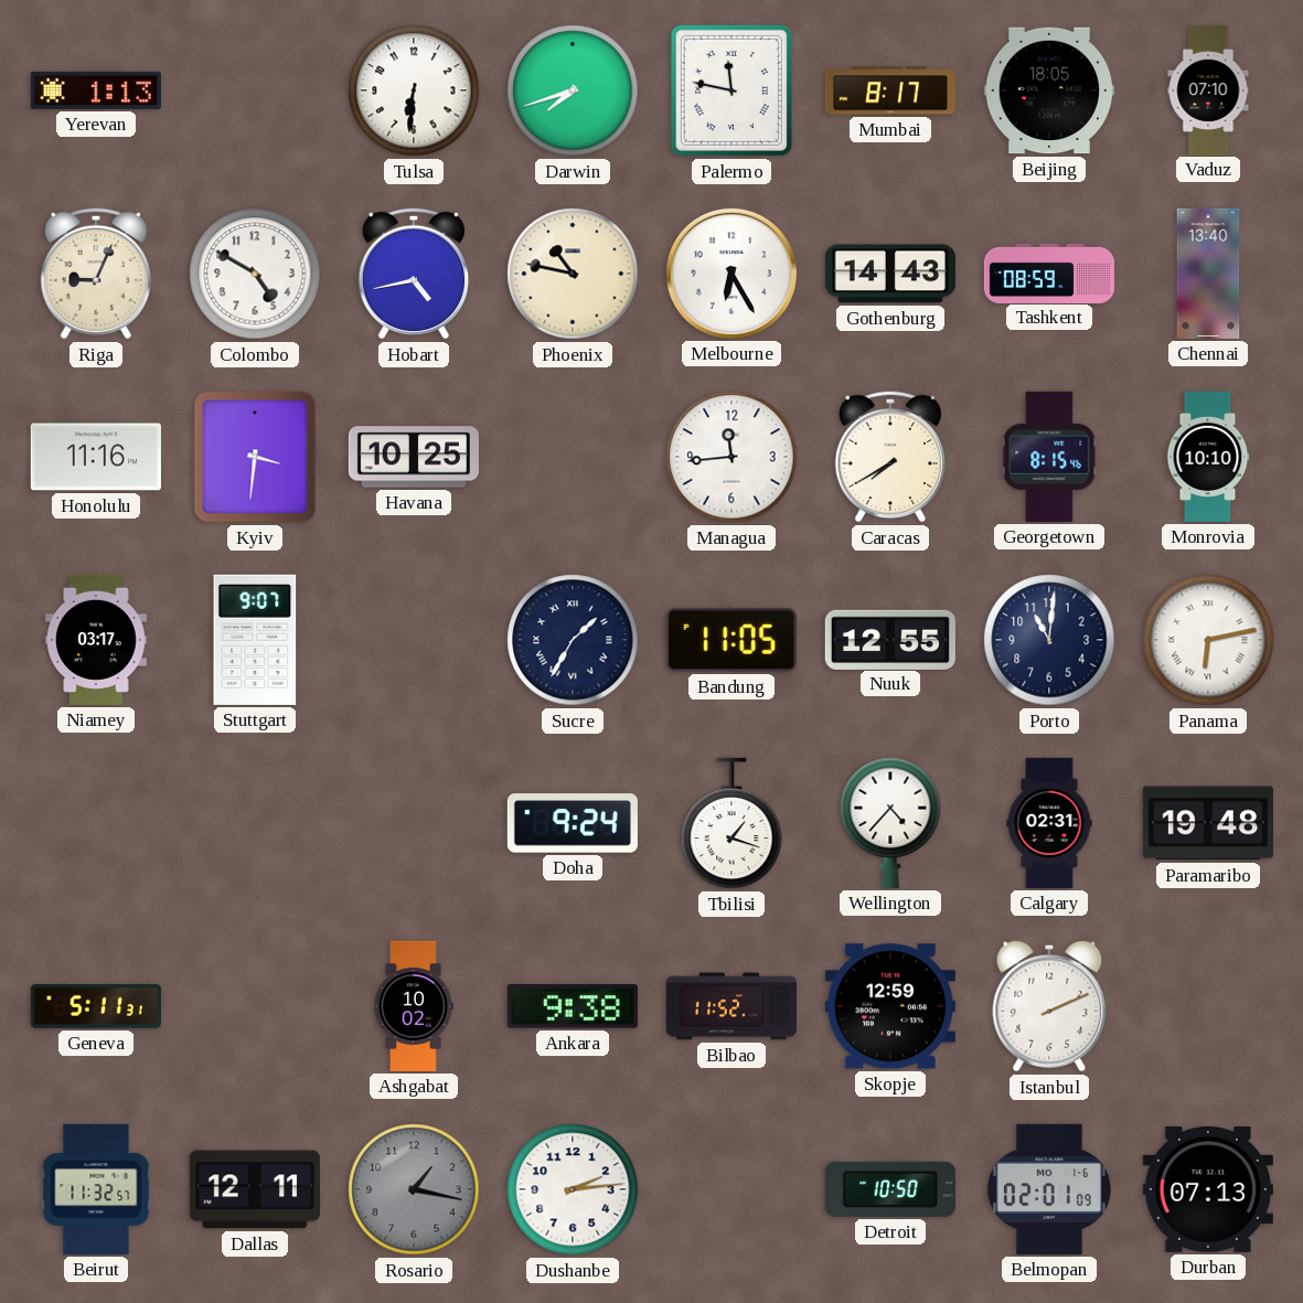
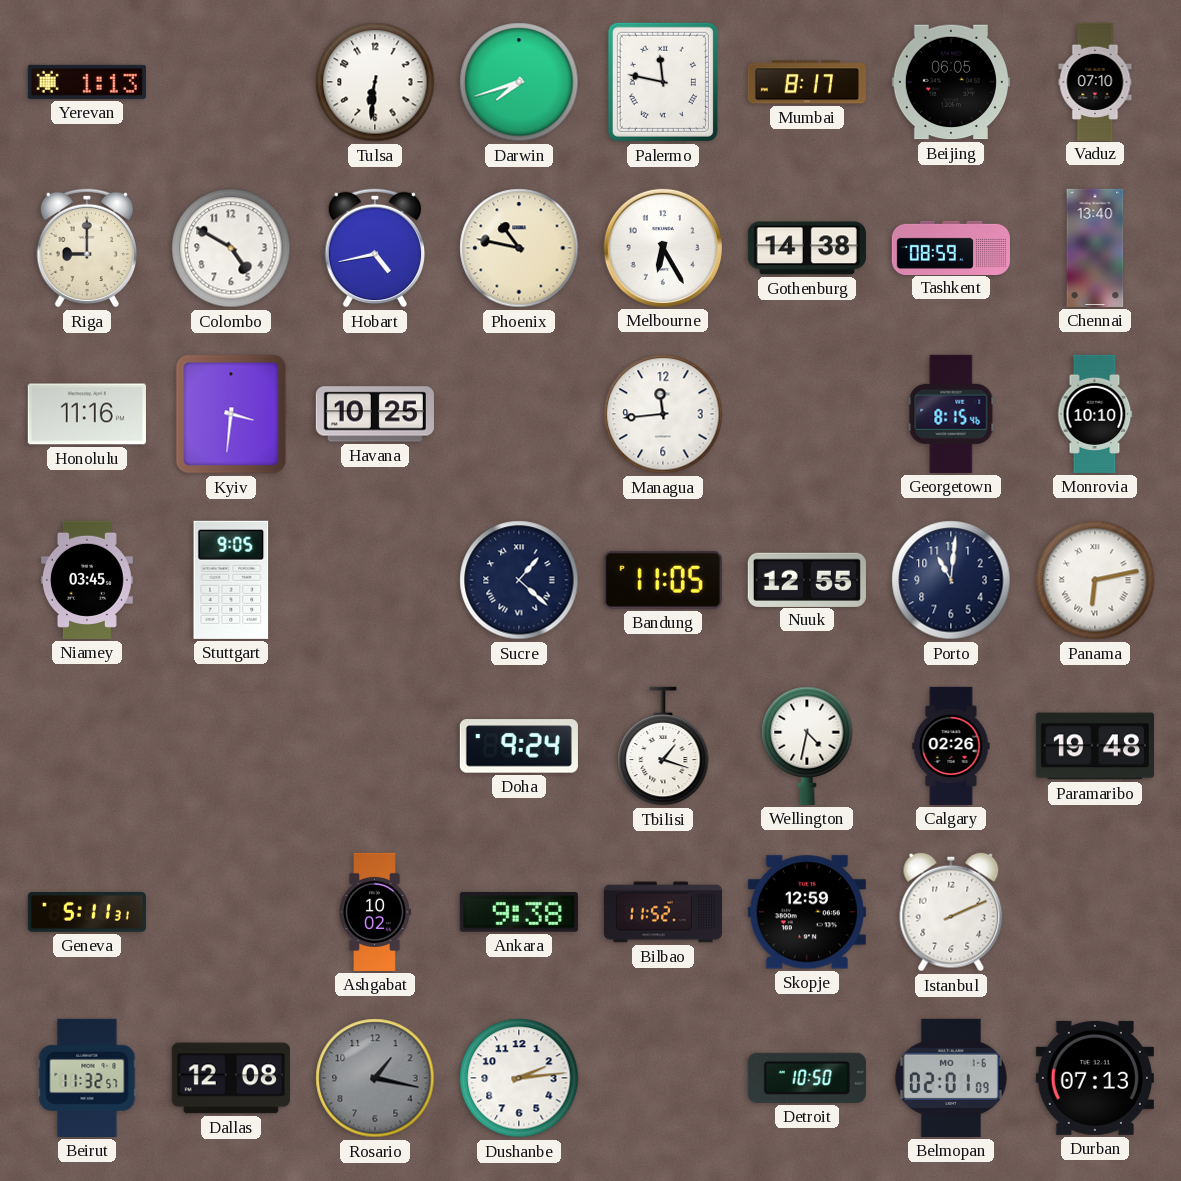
Beijing: 18:05 -> 06:05 (951, 82)
Riga: 9:04 -> 9:00 (86, 248)
Gothenburg: 14:43 -> 14:38 (807, 248)
Caracas: 7:40 -> none (889, 457)
Niamey: 03:17 -> 03:45 (87, 580)
Stuttgart: 9:07 -> 9:05 (231, 580)
Sucre: 1:35 -> 1:22 (519, 580)
Wellington: 4:37 -> 4:32 (807, 746)
Calgary: 02:31 -> 02:26 (951, 746)
Dallas: 12:11 -> 12:08 (231, 1078)
